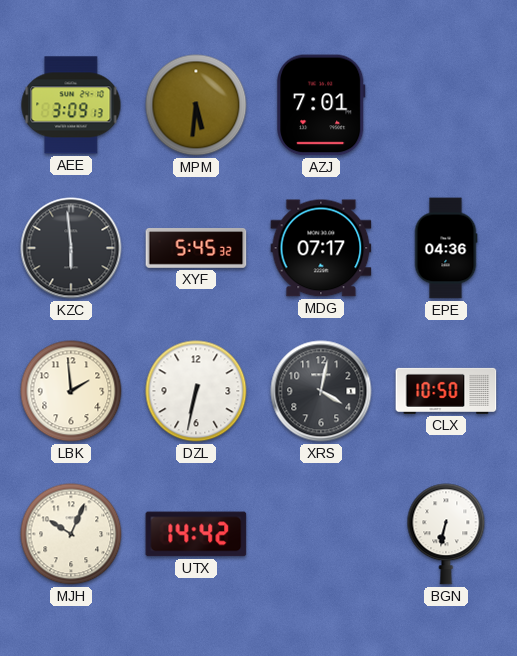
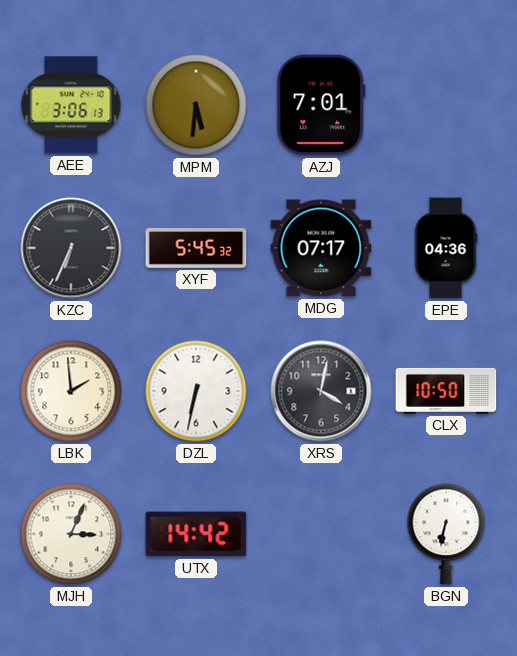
AEE: 3:09 -> 3:06 (71, 105)
KZC: 5:59 -> 6:34 (71, 248)
MJH: 10:04 -> 3:04 (71, 534)
